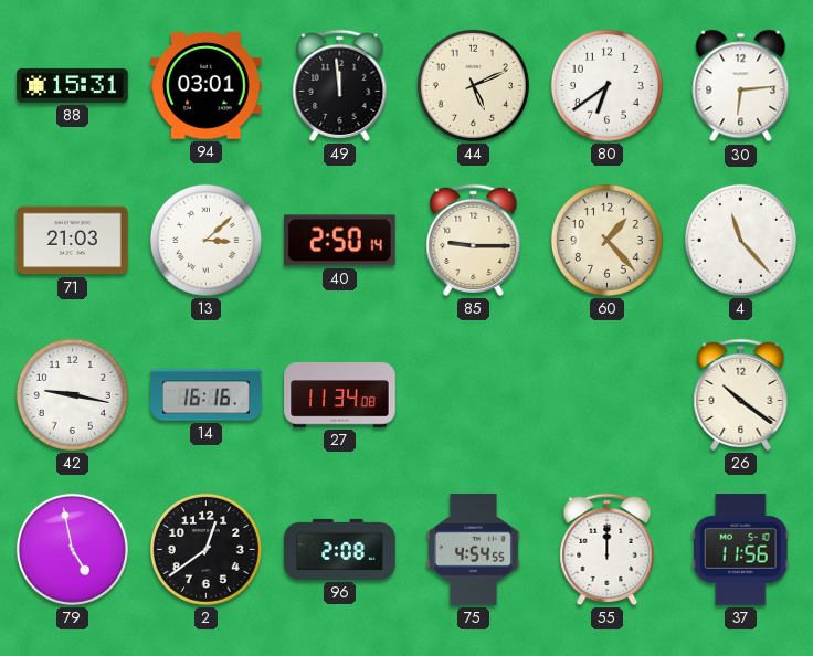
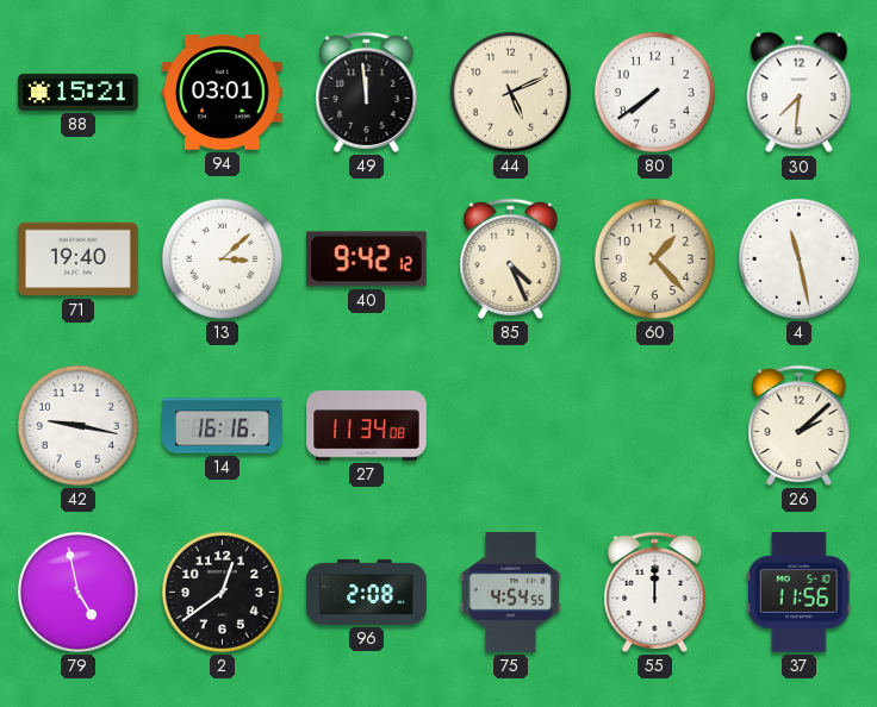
88: 15:31 -> 15:21 (79, 92)
80: 6:39 -> 7:39 (654, 92)
30: 6:14 -> 7:31 (800, 93)
71: 21:03 -> 19:40 (79, 259)
40: 2:50 -> 9:42 (367, 259)
85: 9:15 -> 4:26 (511, 258)
4: 11:23 -> 11:28 (798, 258)
26: 10:21 -> 2:08 (800, 425)
